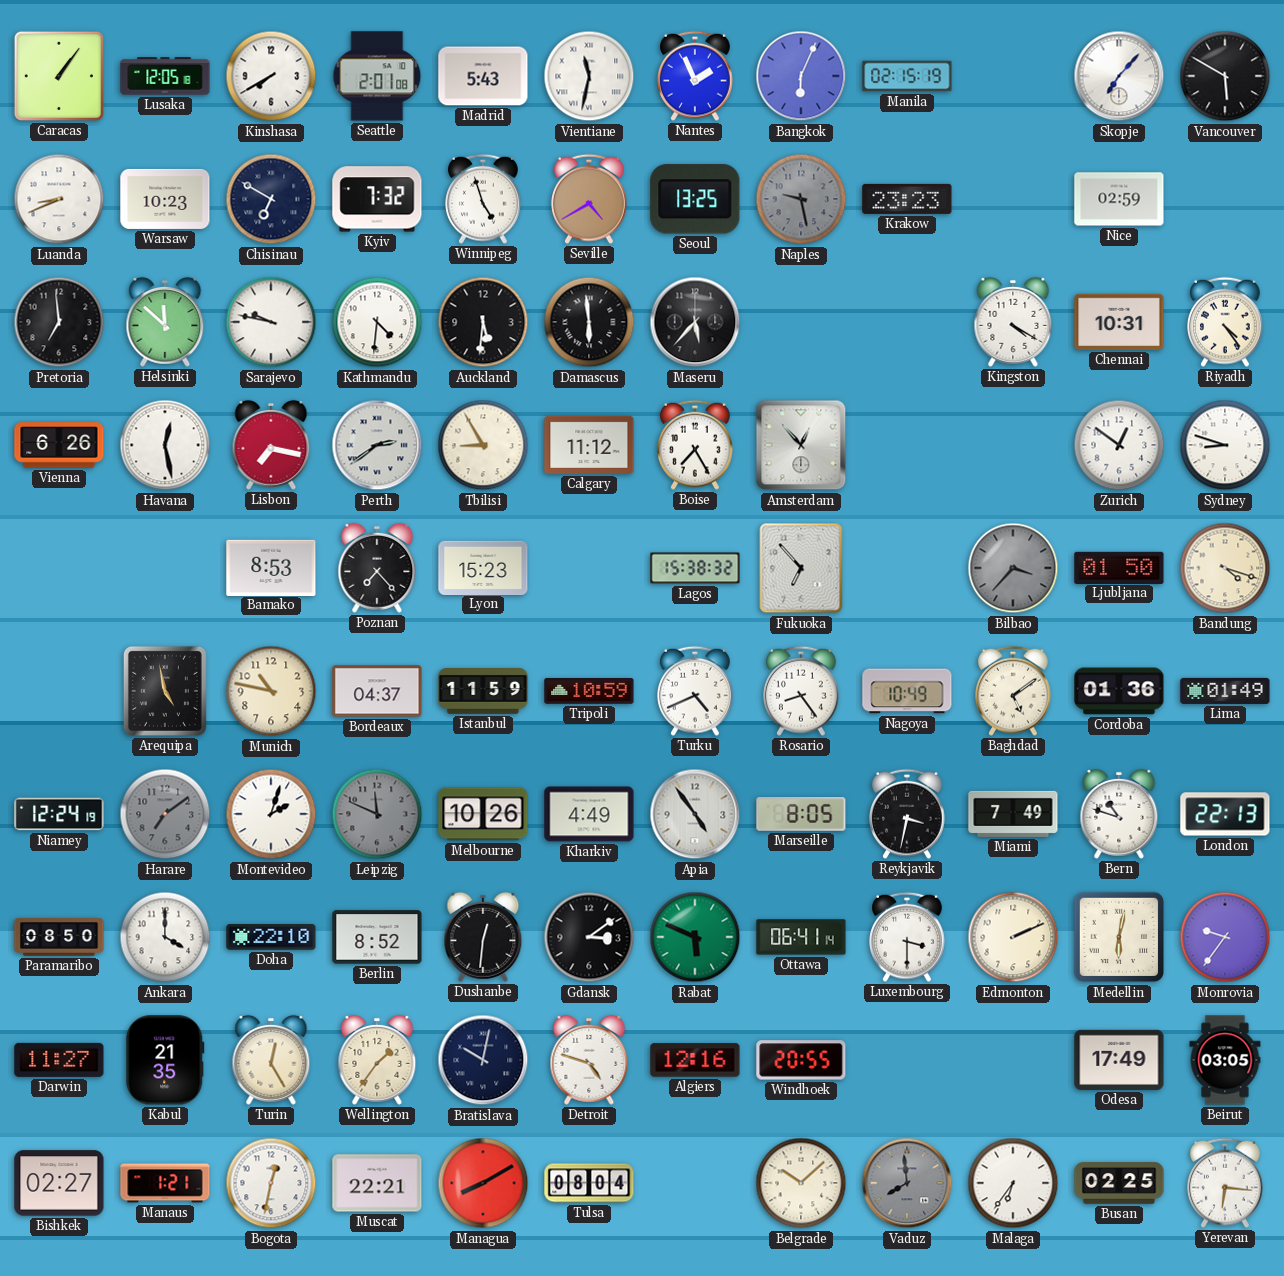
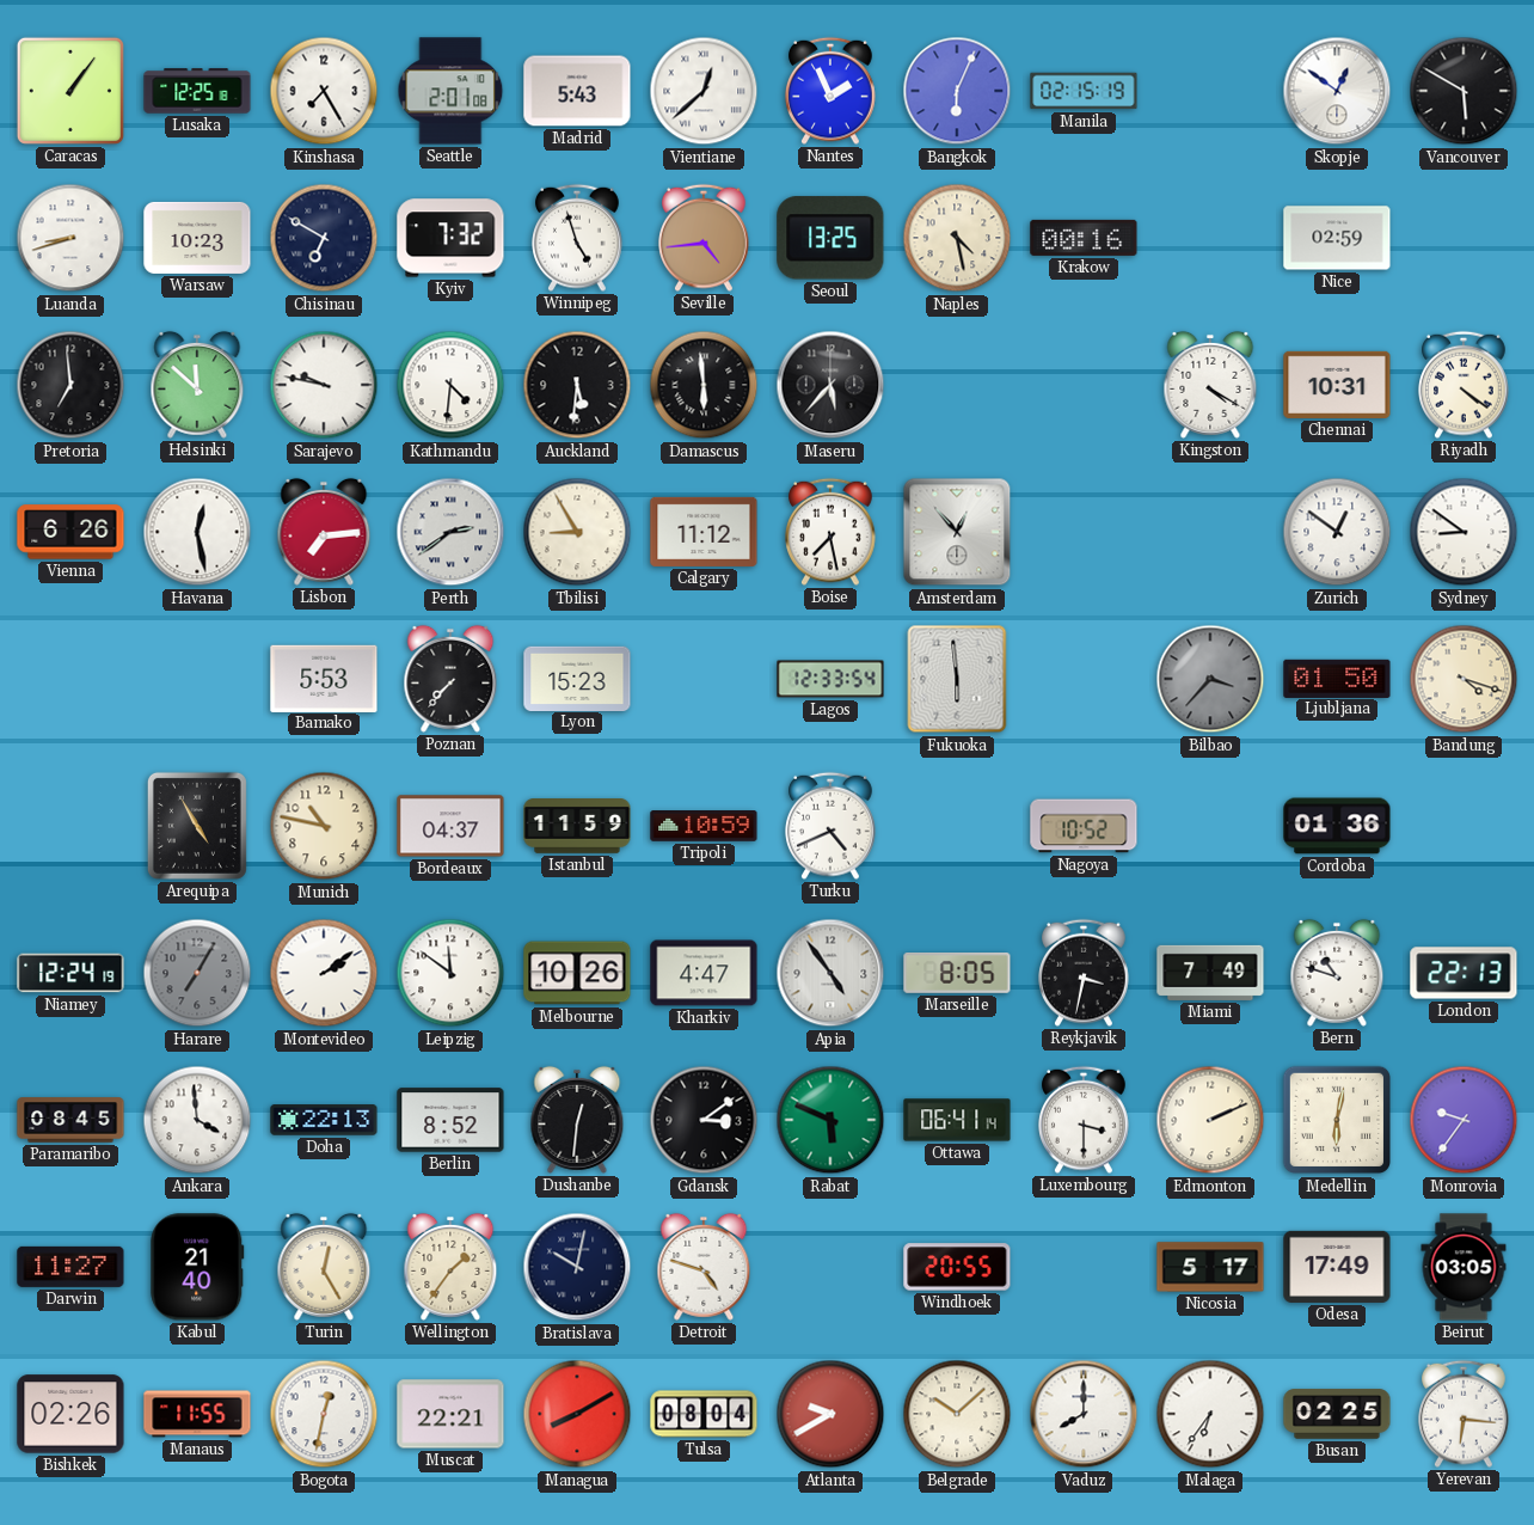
Lusaka: 12:05 -> 12:25 (197, 91)
Kinshasa: 7:40 -> 7:25 (324, 91)
Vientiane: 11:32 -> 12:38 (704, 91)
Skopje: 7:07 -> 12:51 (1337, 91)
Luanda: 8:41 -> 8:42 (70, 238)
Seville: 4:40 -> 4:44 (705, 238)
Naples: 9:28 -> 4:28 (957, 238)
Naples dial: grey -> cream (957, 238)
Krakow: 23:23 -> 00:16 (1084, 238)
Riyadh: 4:24 -> 4:21 (1465, 385)
Lisbon: 7:17 -> 7:14 (324, 532)
Boise: 7:25 -> 7:28 (832, 532)
Sydney: 8:48 -> 8:51 (1464, 532)
Bamako: 8:53 -> 5:53 (324, 678)
Poznan: 7:23 -> 7:37 (450, 679)
Lagos: 15:38 -> 12:33 (830, 679)
Fukuoka: 6:53 -> 5:59 (957, 679)
Arequipa: 4:58 -> 4:55 (197, 826)
Rosario: 8:24 -> none (802, 691)
Nagoya: 10:49 -> 10:52 (1084, 826)
Baghdad: 5:09 -> none (1014, 691)
Lima: 01:49 -> none (1225, 691)
Harare: 7:09 -> 7:05 (197, 973)
Montevideo: 2:03 -> 2:09 (324, 973)
Leipzig: 11:49 -> 11:51 (450, 973)
Leipzig dial: grey -> white (450, 973)
Kharkiv: 4:49 -> 4:47 (704, 973)
Paramaribo: 08:50 -> 08:45 (70, 1120)
Ankara: 4:00 -> 3:59 (197, 1120)
Doha: 22:10 -> 22:13 (324, 1120)
Kabul: 21:35 -> 21:40 (197, 1267)
Algiers: 12:16 -> none (695, 1060)
Nicosia: none -> 5:17 (1210, 1267)
Bishkek: 02:27 -> 02:26 (70, 1414)
Manaus: 1:21 -> 11:55 (197, 1414)
Atlanta: none -> 9:40 (830, 1414)
Vaduz: 7:59 -> 8:00 (1084, 1414)
Vaduz dial: grey -> white (1084, 1414)
